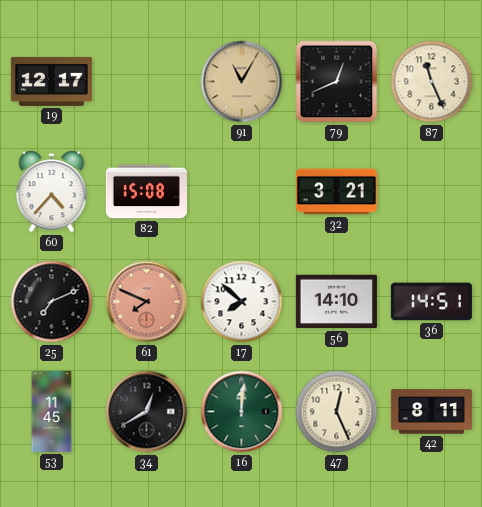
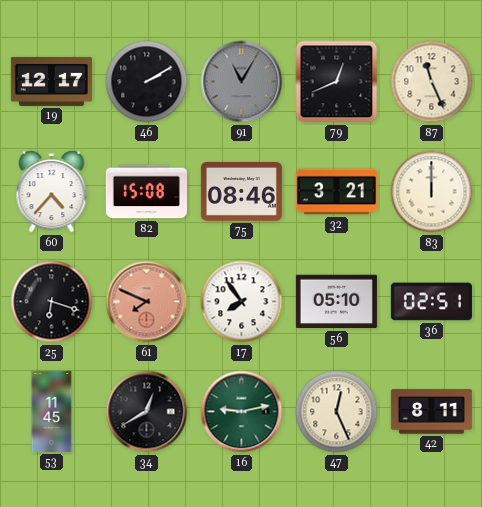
46: none -> 2:10 (147, 82)
91 dial: champagne -> grey (242, 82)
75: none -> 08:46 (241, 191)
83: none -> 12:00 (432, 192)
25: 7:11 -> 6:18 (52, 302)
17: 7:52 -> 7:54 (242, 302)
56: 14:10 -> 05:10 (336, 302)
36: 14:51 -> 02:51 (431, 302)
16: 12:01 -> 9:13 (242, 412)
